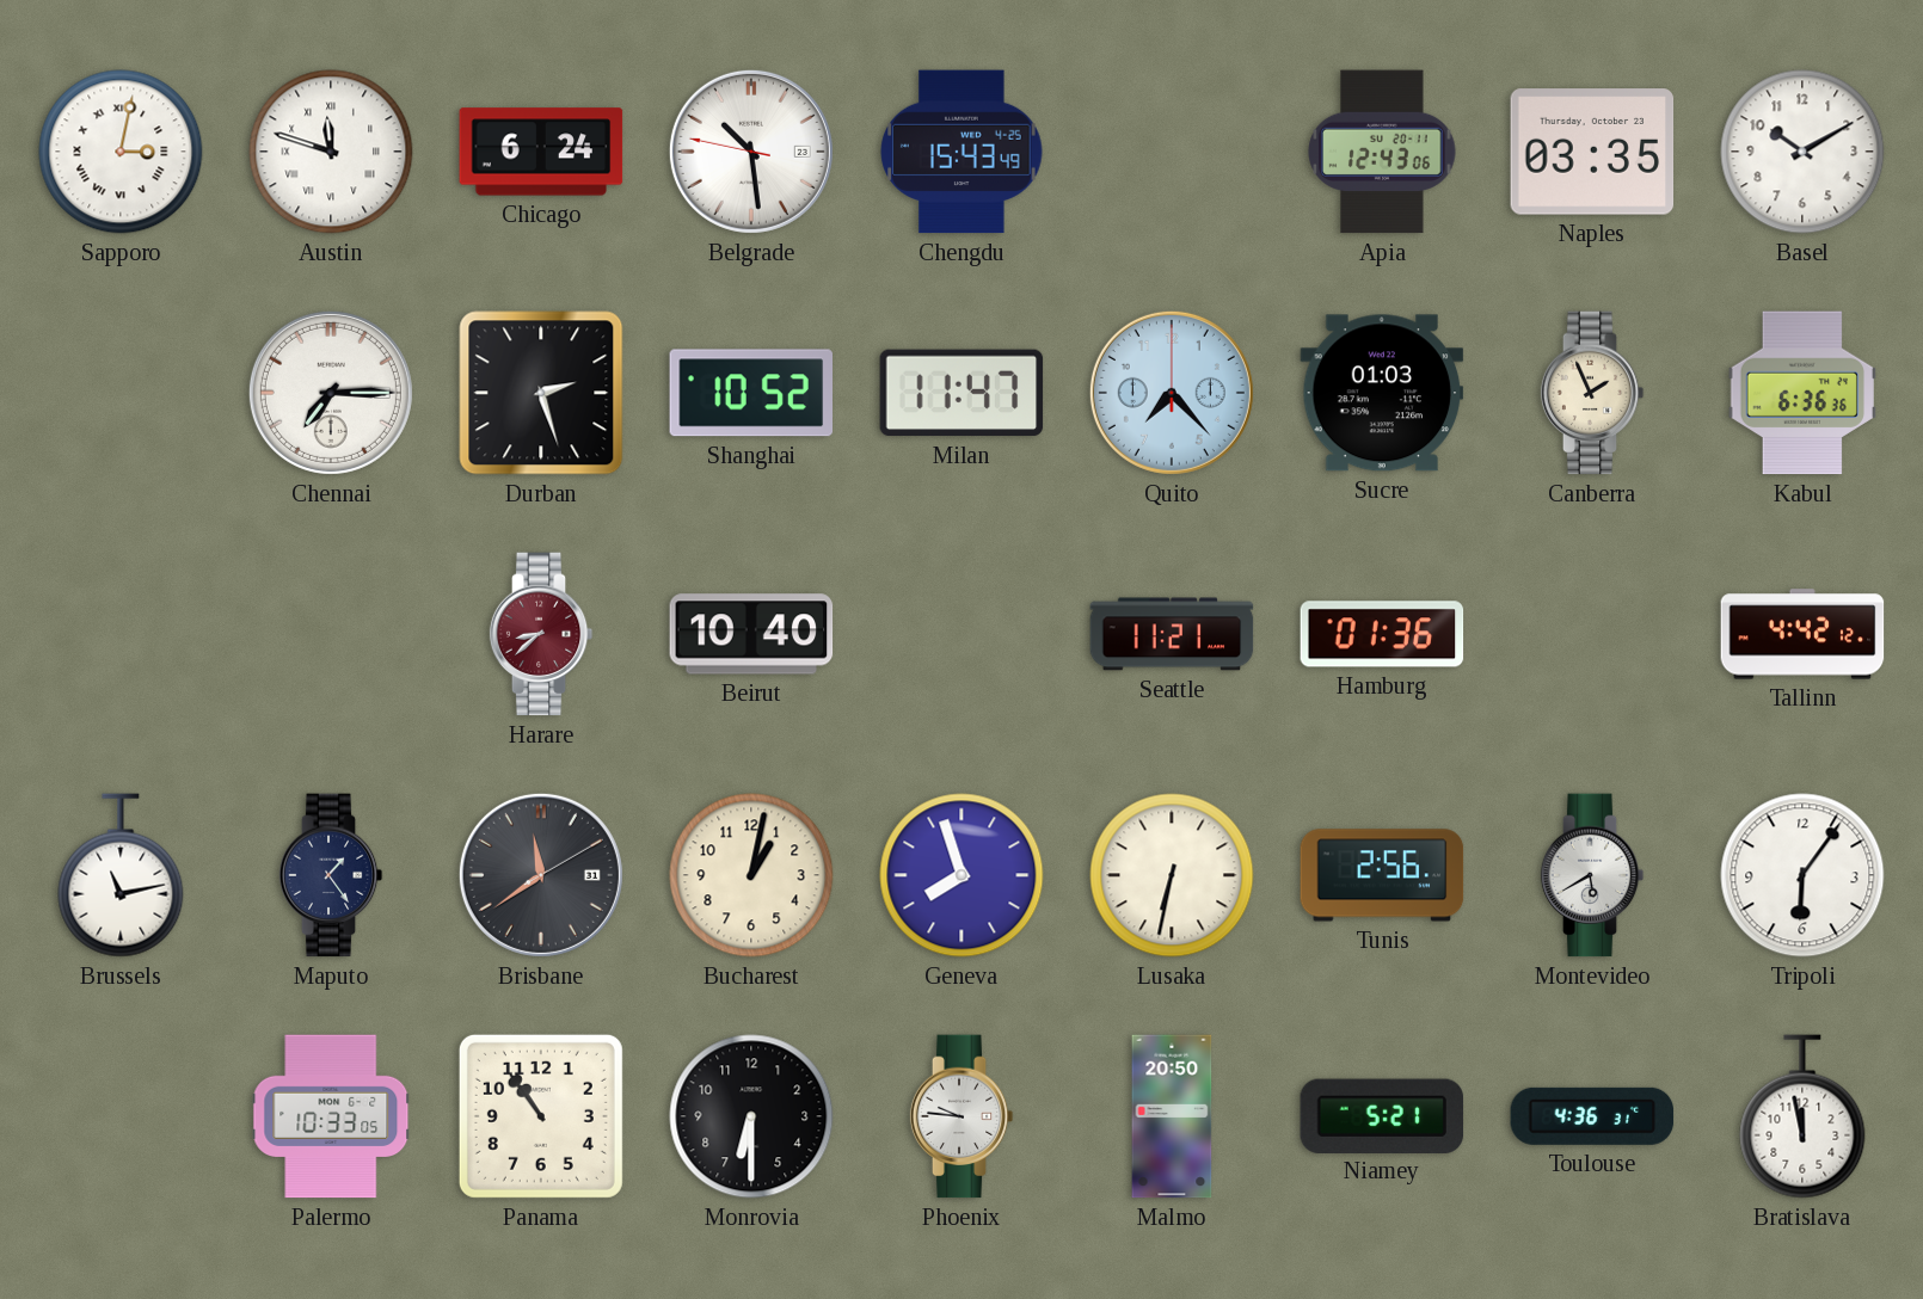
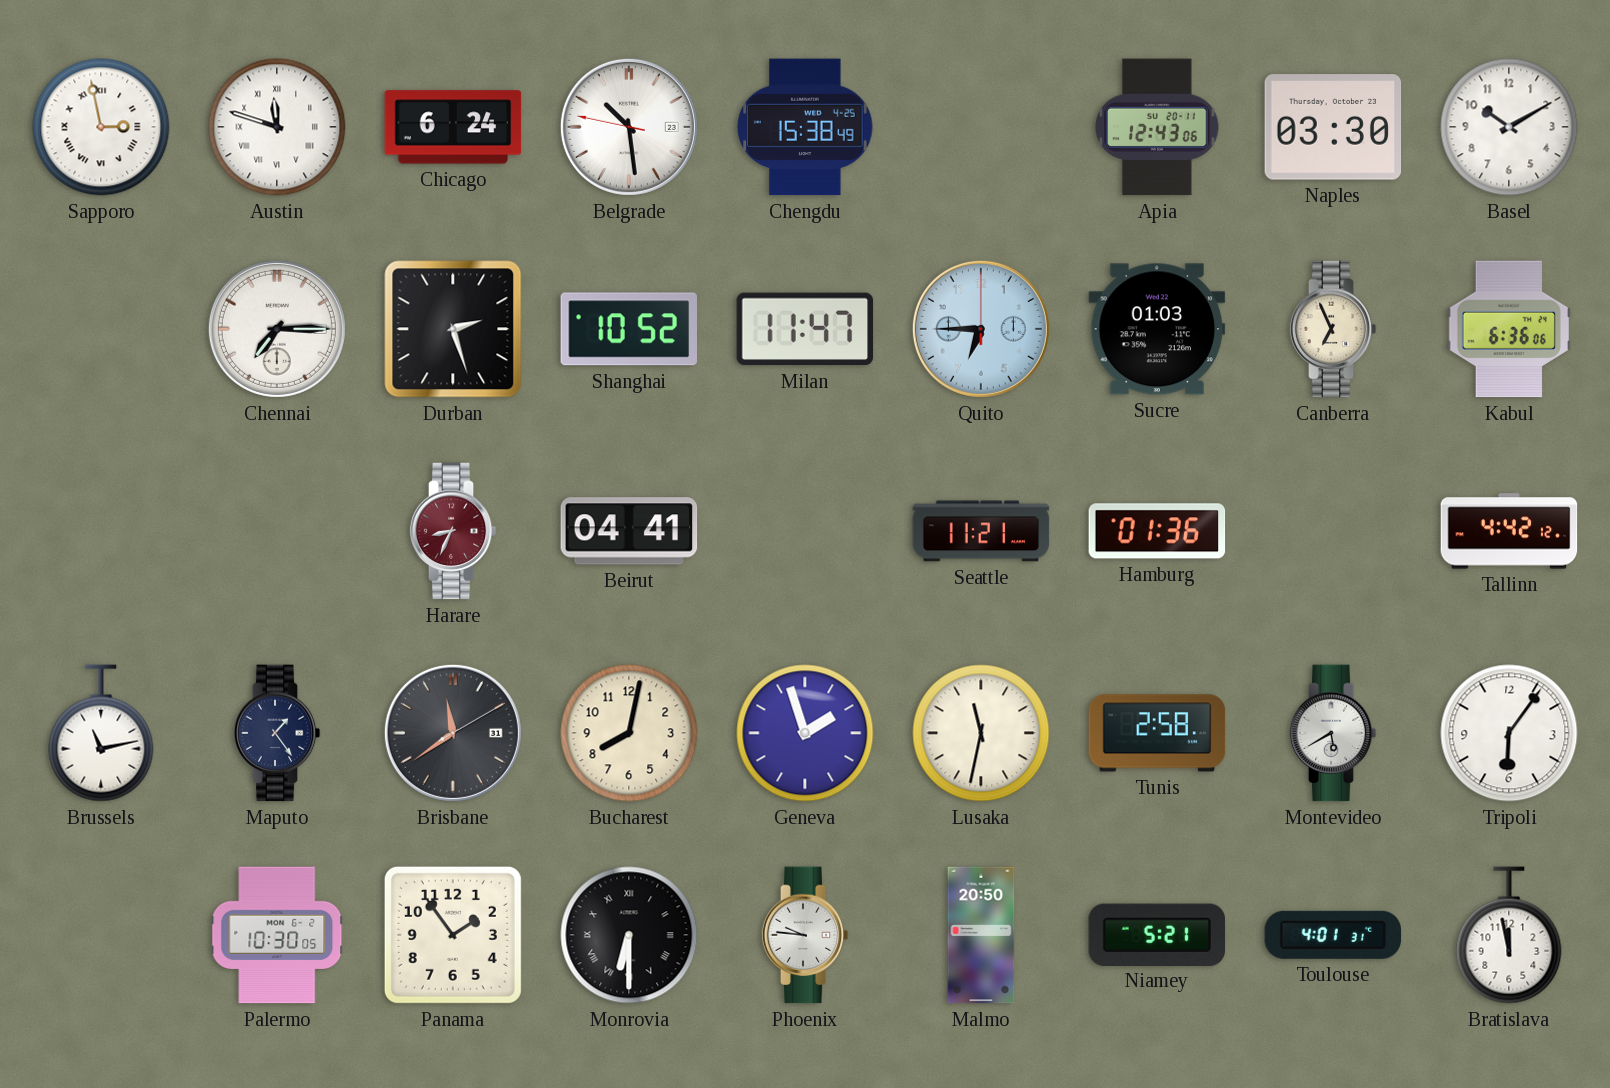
Sapporo: 3:02 -> 2:58 (101, 127)
Chengdu: 15:43 -> 15:38 (805, 127)
Naples: 03:35 -> 03:30 (1333, 127)
Quito: 7:23 -> 6:45 (981, 329)
Canberra: 1:56 -> 6:56 (1333, 329)
Kabul: 6:36:36 -> 6:36:06 (1509, 329)
Harare: 8:38 -> 8:34 (453, 531)
Beirut: 10:40 -> 04:41 (629, 531)
Bucharest: 1:02 -> 8:02 (629, 733)
Geneva: 7:57 -> 1:57 (805, 733)
Lusaka: 6:32 -> 11:32 (981, 733)
Tunis: 2:56 -> 2:58 (1157, 733)
Palermo: 10:33 -> 10:30 (277, 935)
Panama: 10:54 -> 1:54 (453, 935)
Monrovia numerals: Arabic -> Roman (629, 935)
Toulouse: 4:36 -> 4:01 (1333, 935)
